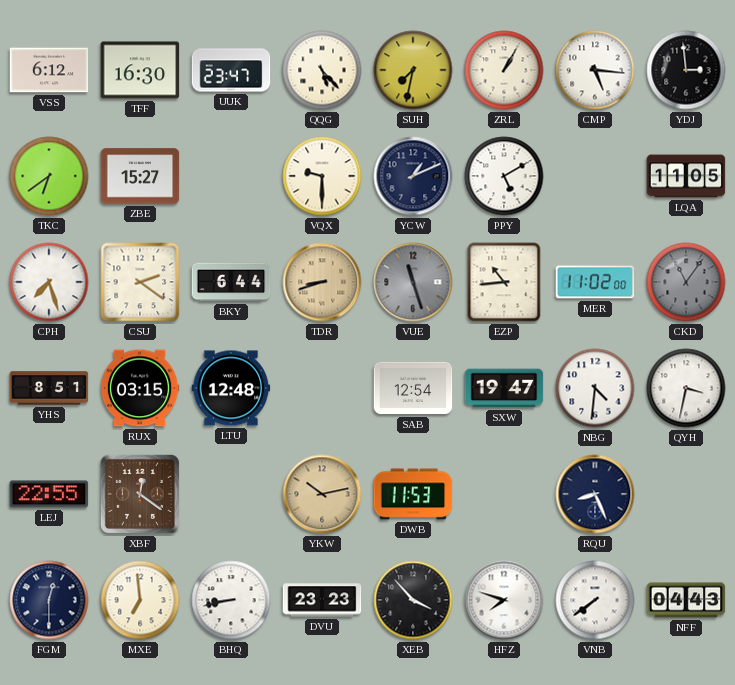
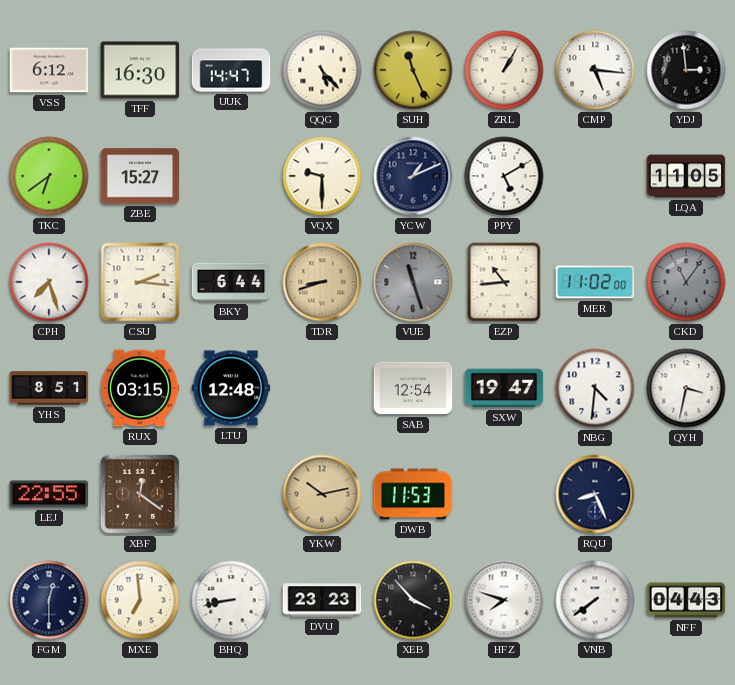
UUK: 23:47 -> 14:47 (231, 70)
SUH: 7:32 -> 11:26 (413, 70)
CSU: 2:21 -> 2:16 (140, 282)
